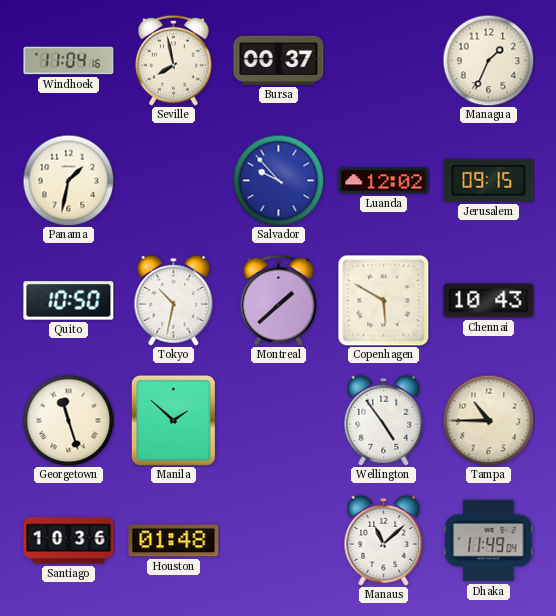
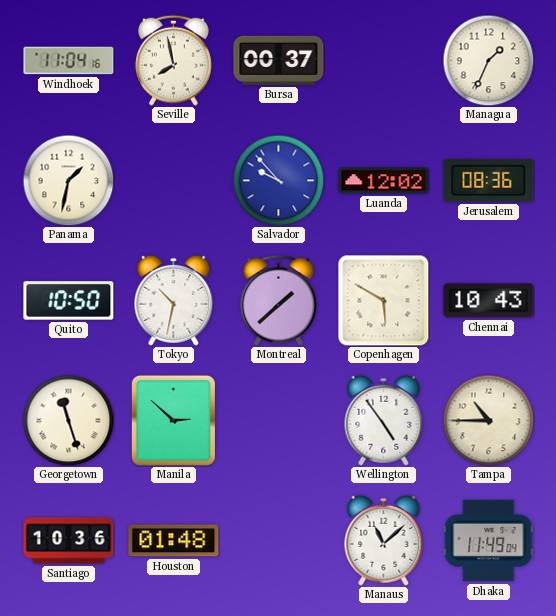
Jerusalem: 09:15 -> 08:36 (489, 180)
Manila: 1:52 -> 2:52 (173, 420)
